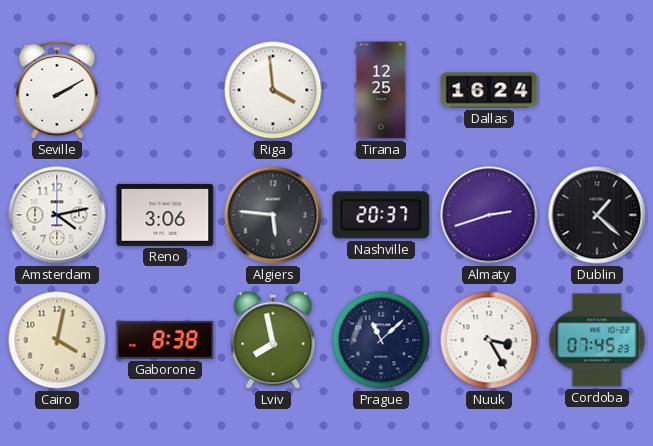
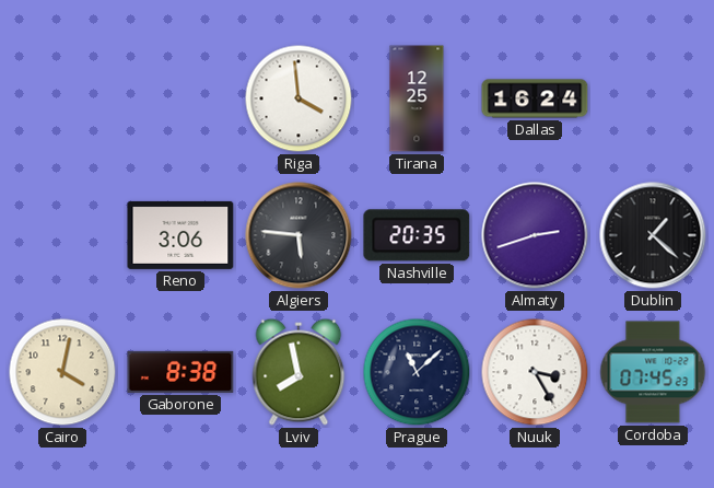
Seville: 2:10 -> none (57, 90)
Amsterdam: 4:13 -> none (57, 215)
Nashville: 20:37 -> 20:35 (417, 235)
